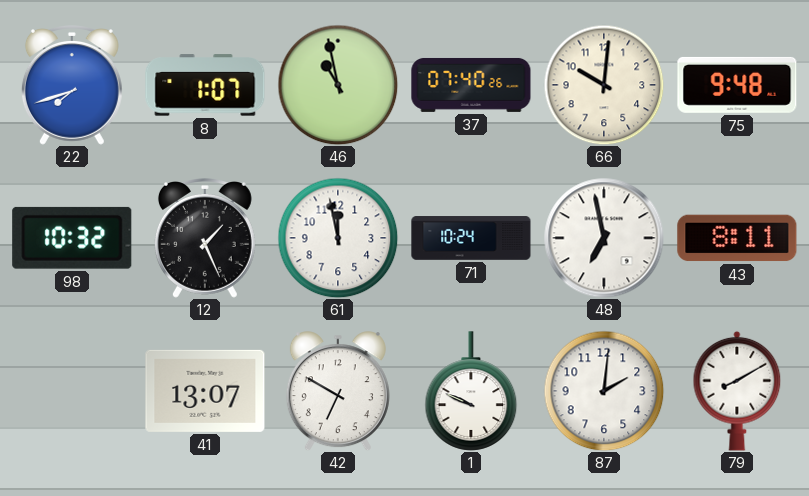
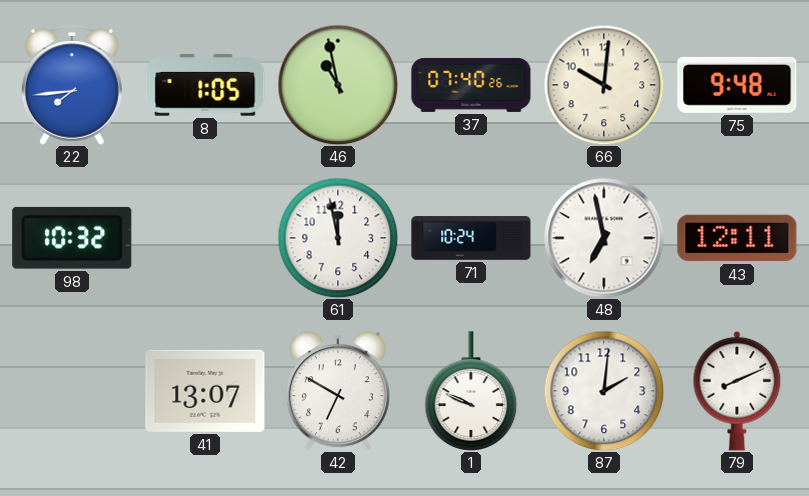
22: 7:42 -> 7:44 (72, 86)
8: 1:07 -> 1:05 (205, 85)
12: 1:26 -> none (205, 239)
43: 8:11 -> 12:11 (737, 238)
79: 8:10 -> 8:11 (737, 391)
